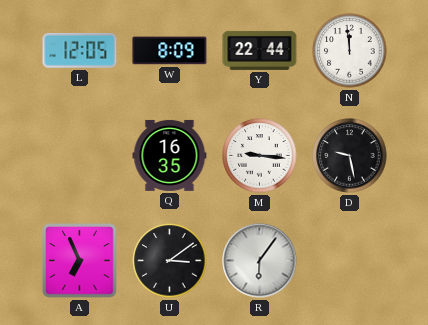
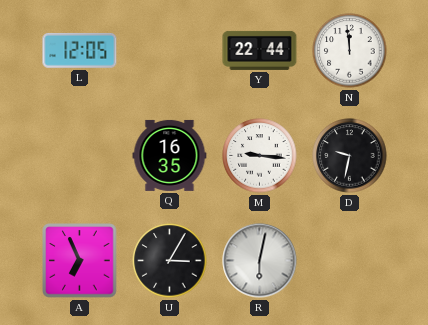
W: 8:09 -> none (170, 51)
D: 9:28 -> 9:32 (350, 156)
U: 3:09 -> 3:05 (170, 261)
R: 6:06 -> 6:02 (260, 261)
